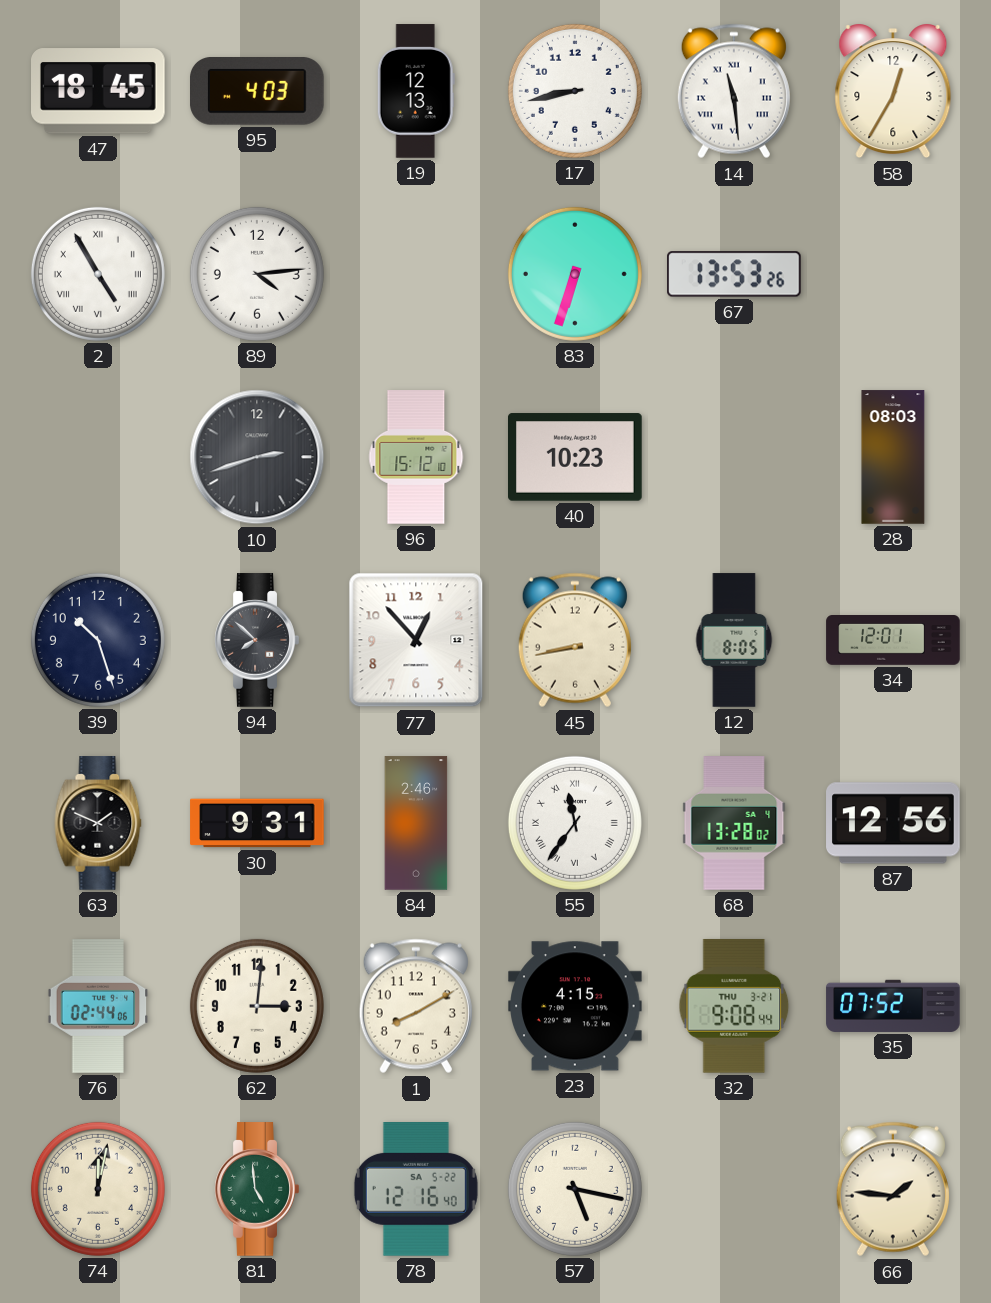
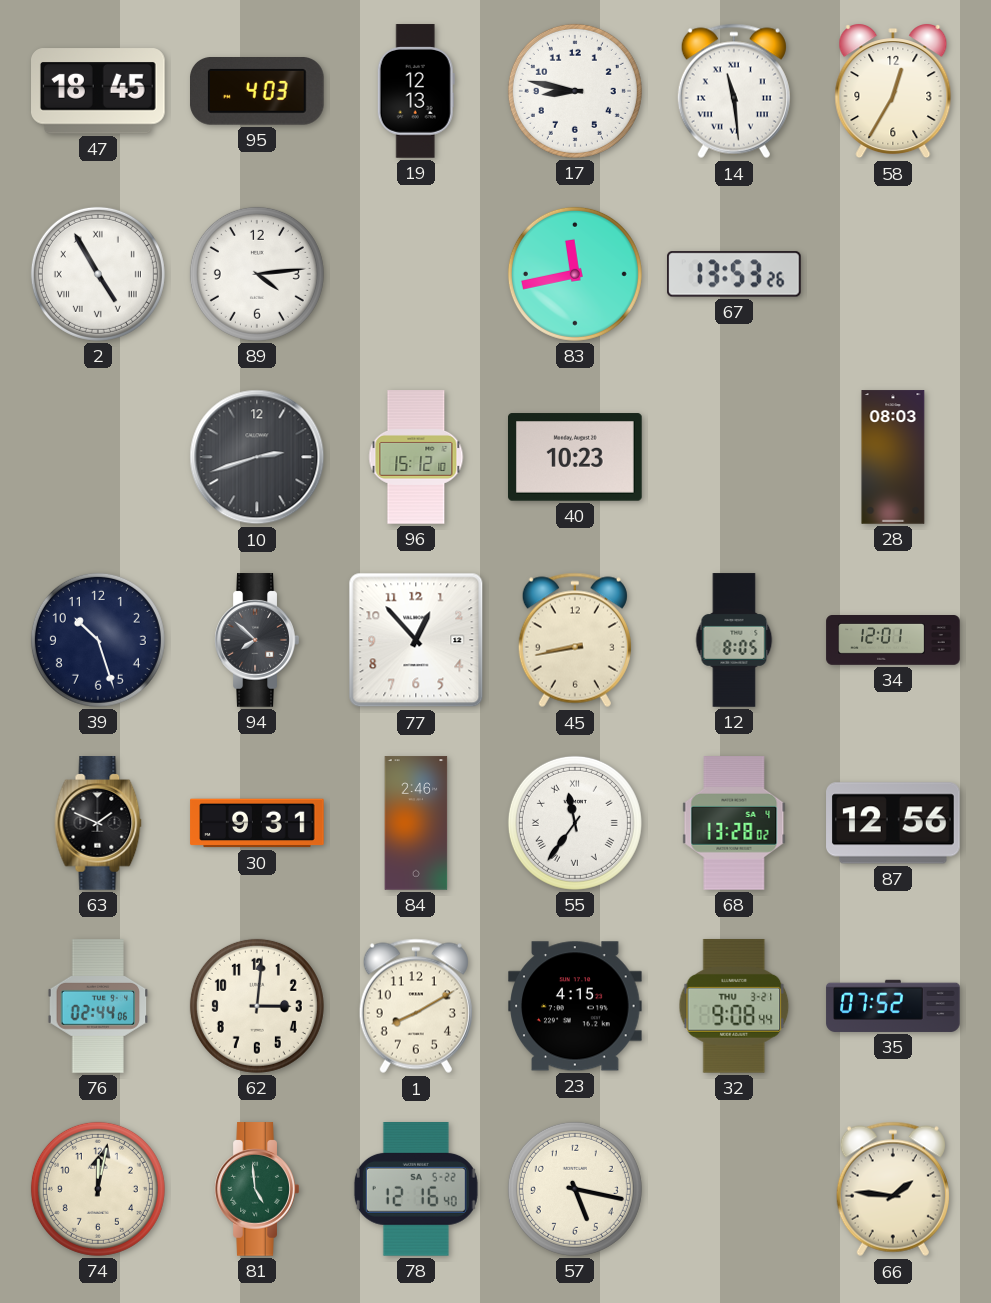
17: 8:43 -> 8:47 (575, 91)
83: 6:33 -> 11:43 (575, 274)
